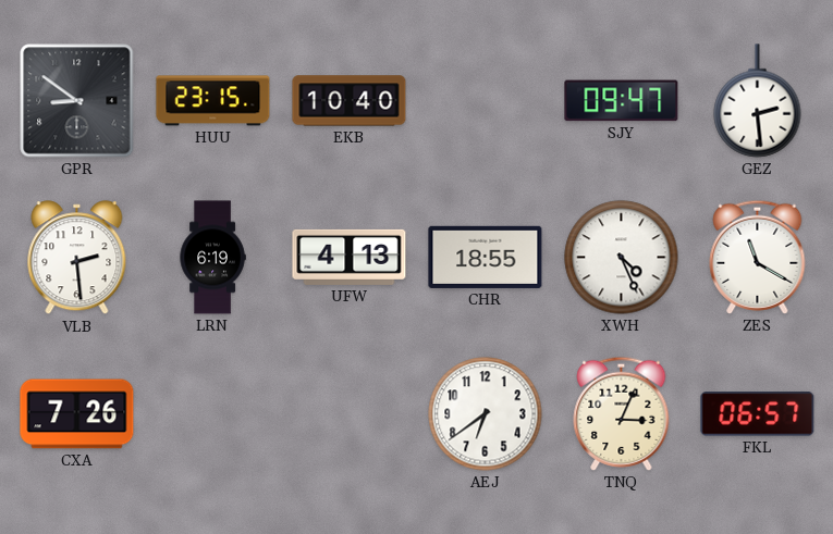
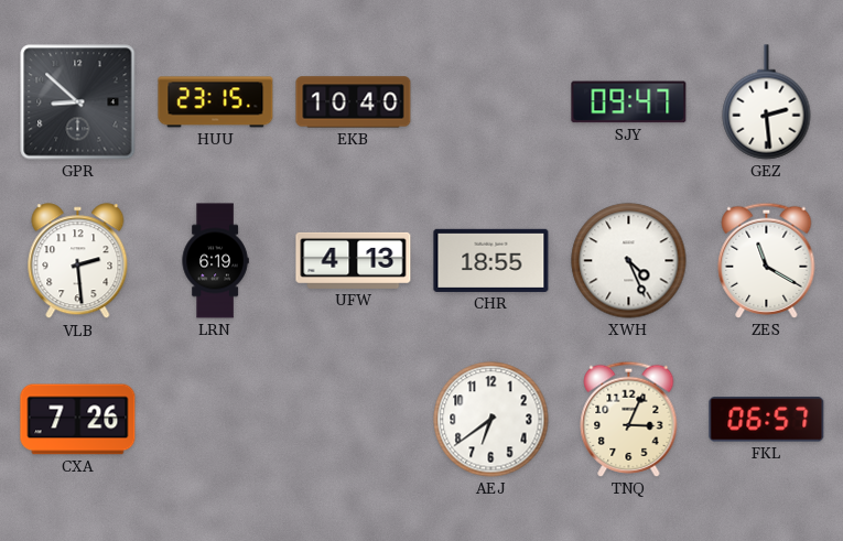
GPR: 8:51 -> 8:52 (78, 102)
